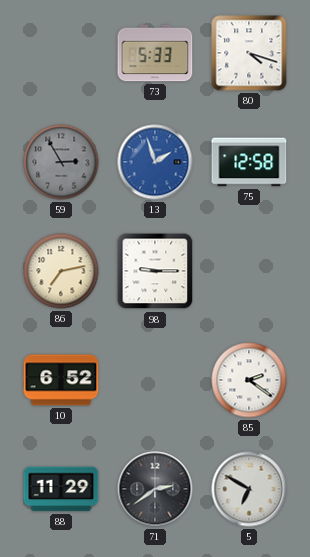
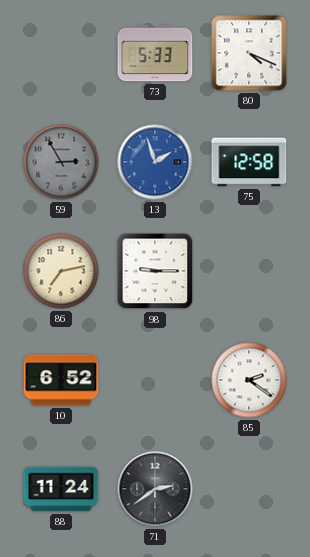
80: 4:18 -> 4:19 (249, 53)
88: 11:29 -> 11:24 (61, 489)
5: 6:50 -> none (249, 489)
